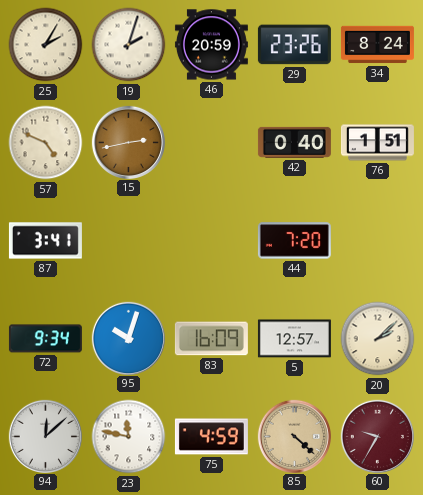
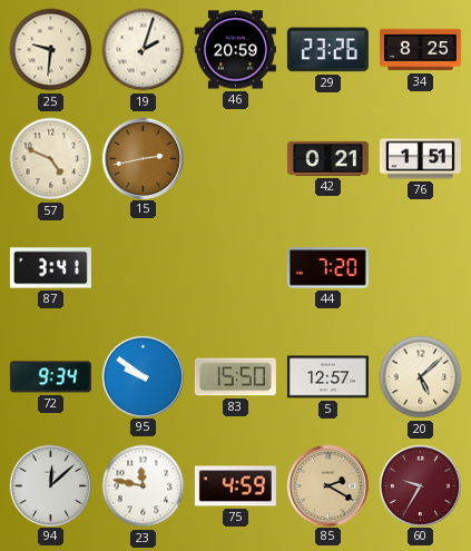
25: 2:05 -> 9:31 (51, 50)
34: 8:24 -> 8:25 (420, 50)
42: 0:40 -> 0:21 (327, 158)
95: 10:03 -> 9:51 (143, 376)
83: 16:09 -> 15:50 (235, 377)
20: 2:08 -> 5:08 (421, 377)
85: 4:22 -> 2:20 (327, 485)
